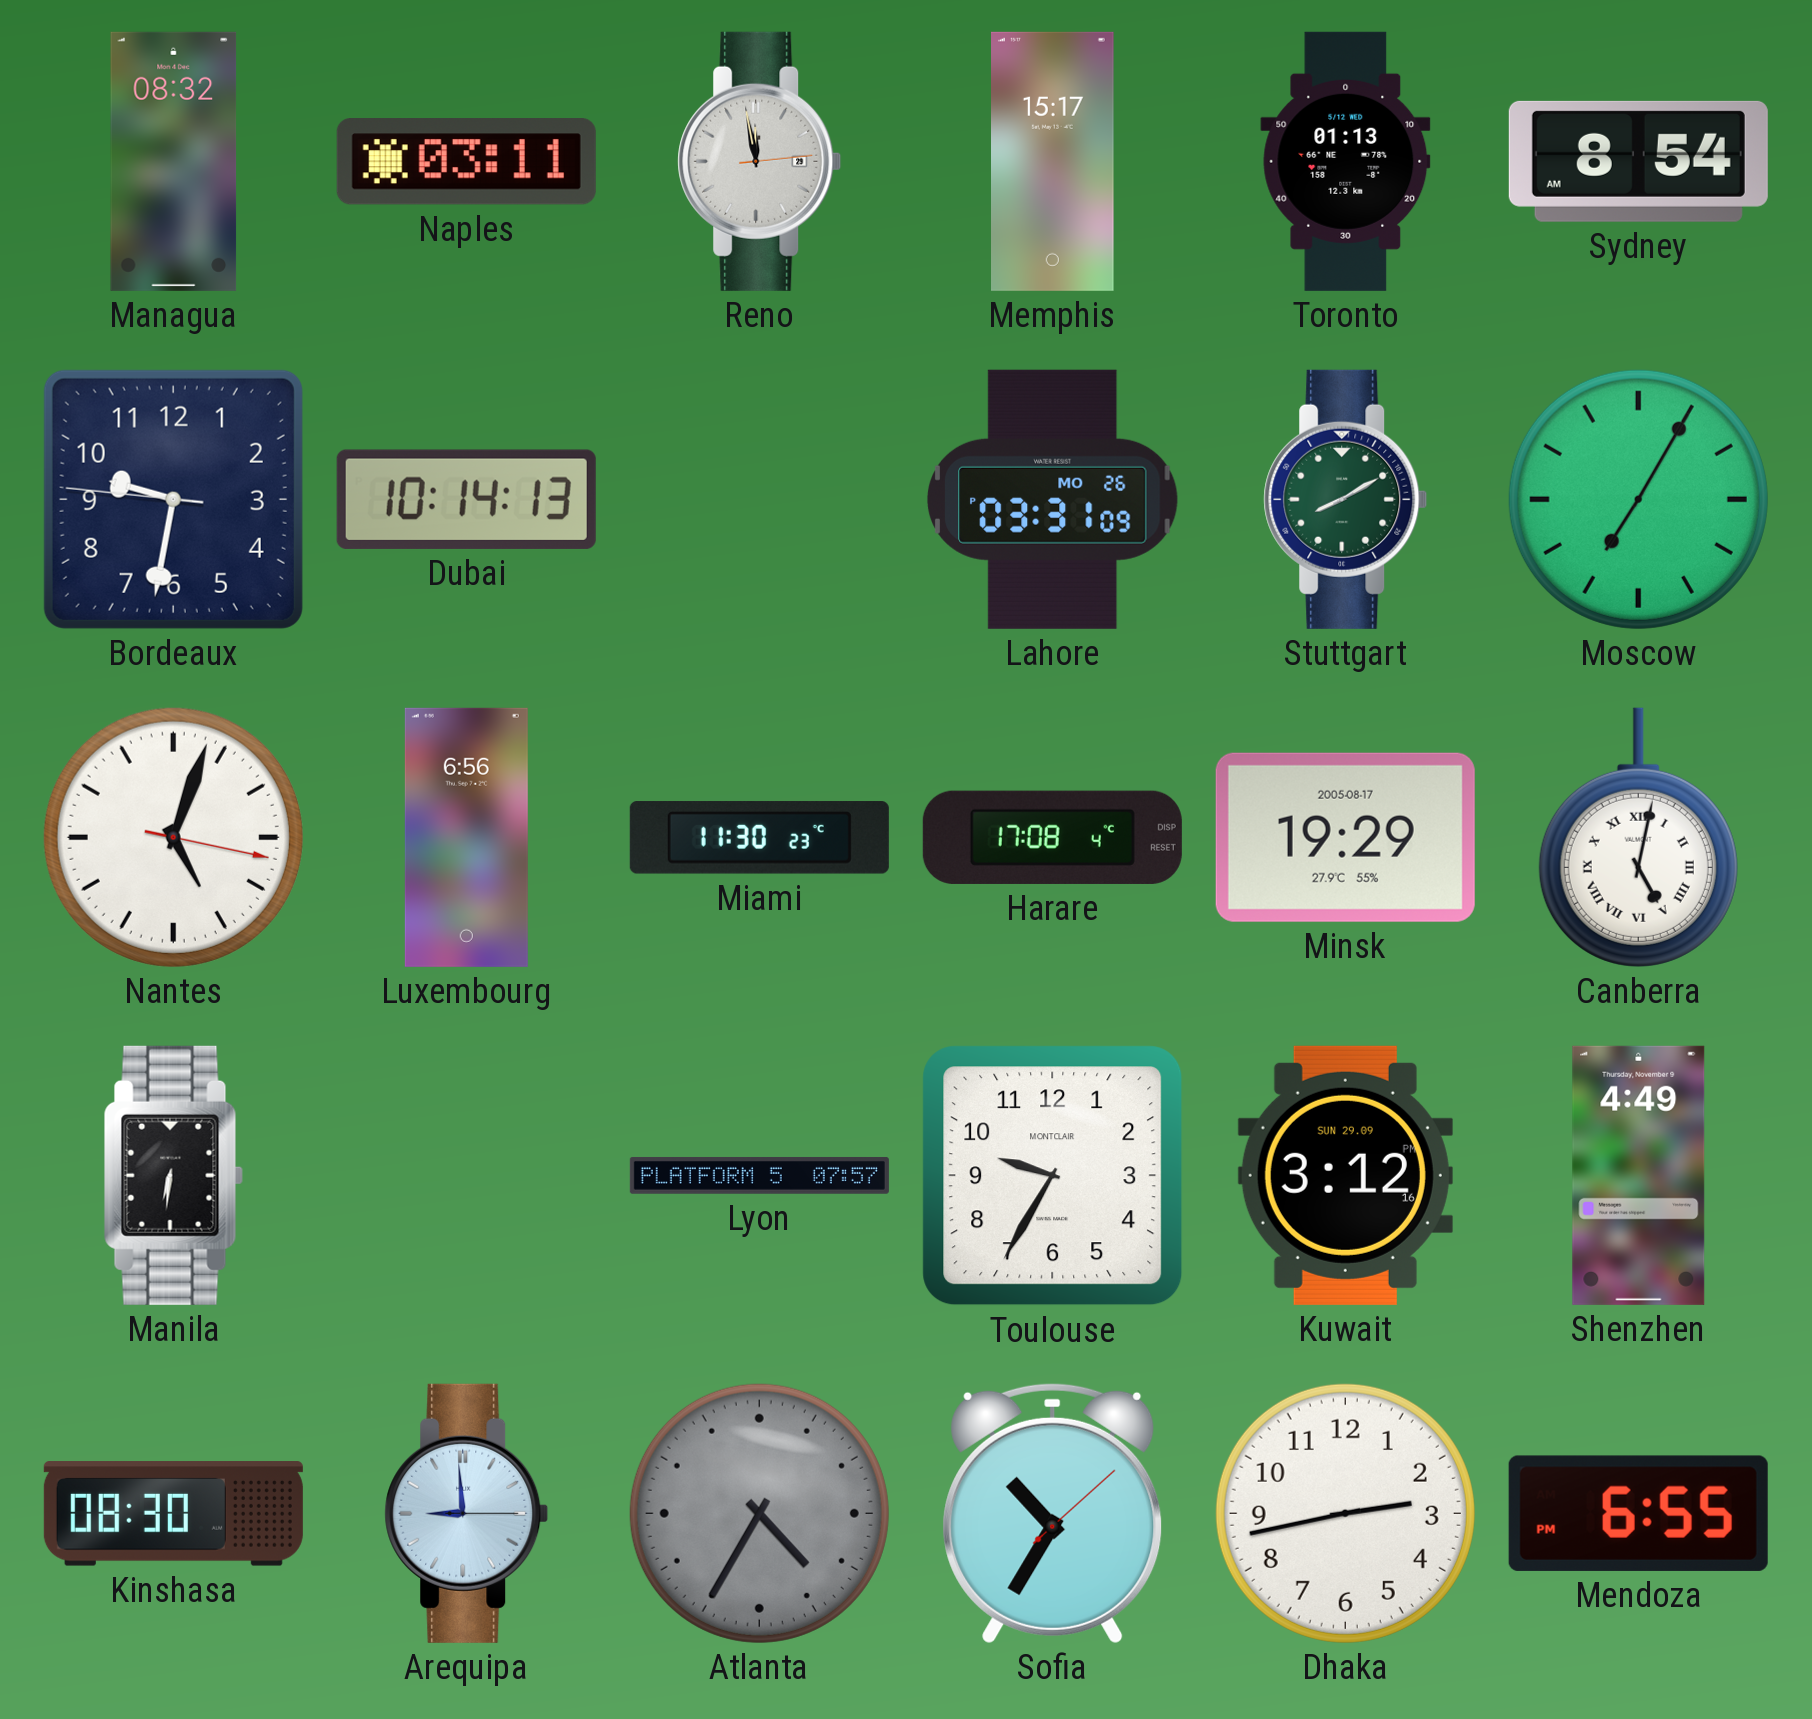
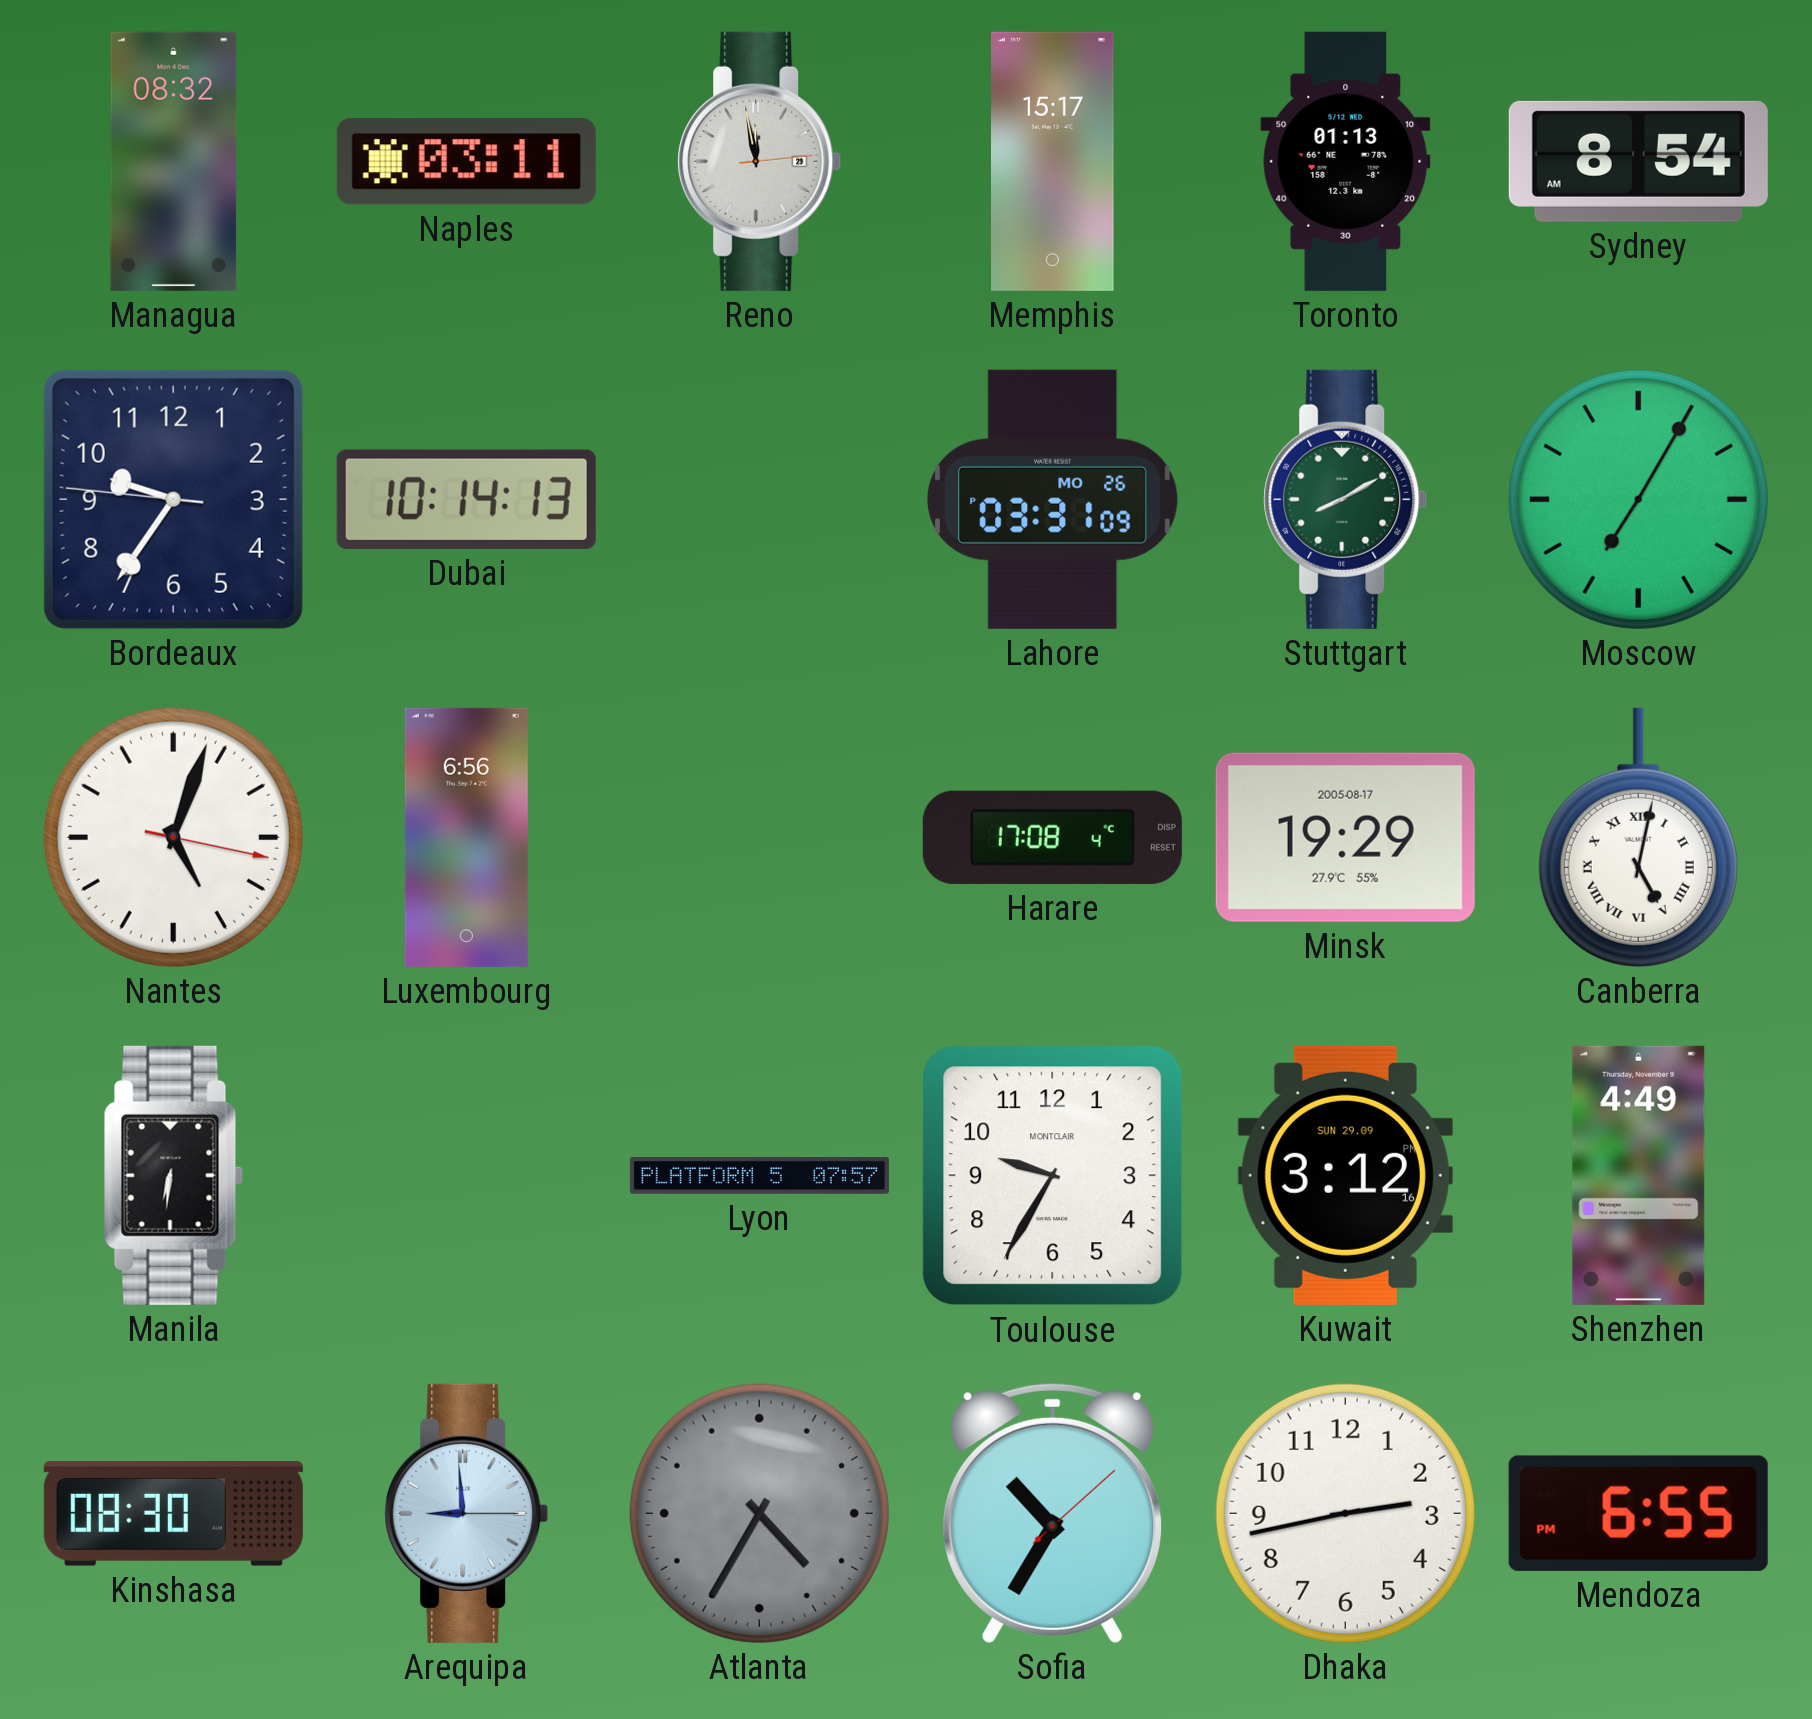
Bordeaux: 9:31 -> 9:35 (173, 499)
Miami: 11:30 -> none (759, 838)
